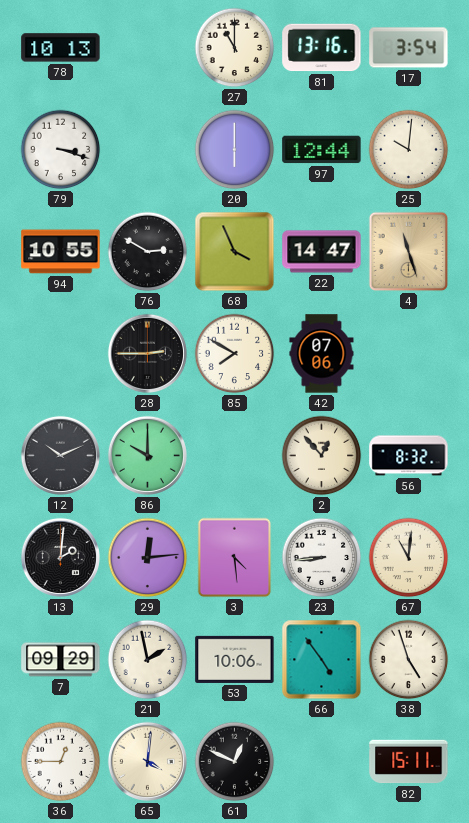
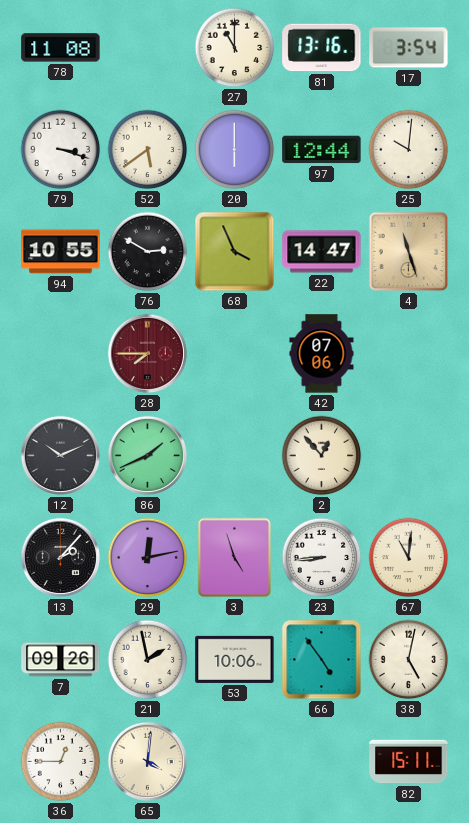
78: 10:13 -> 11:08 (61, 48)
52: none -> 5:39 (148, 150)
28: 2:45 -> 7:45 (147, 353)
28 dial: black -> burgundy (147, 353)
85: 7:50 -> none (235, 354)
86: 10:00 -> 1:41 (147, 455)
56: 8:32 -> none (409, 456)
13: 2:01 -> 2:07 (60, 557)
29: 12:14 -> 12:13 (148, 558)
3: 4:29 -> 4:57 (235, 558)
7: 09:29 -> 09:26 (61, 660)
38: 4:57 -> 5:02 (409, 660)
61: 12:49 -> none (235, 762)
